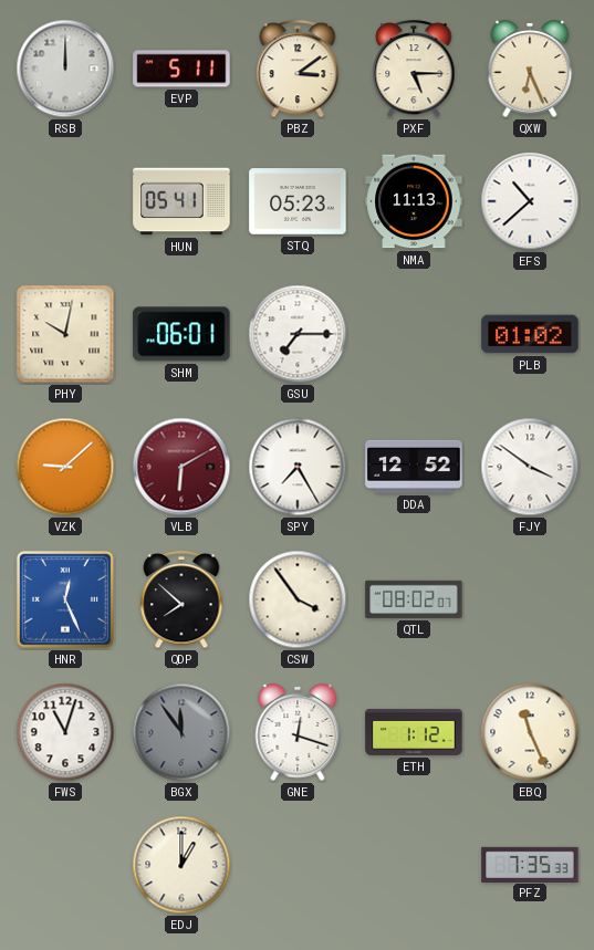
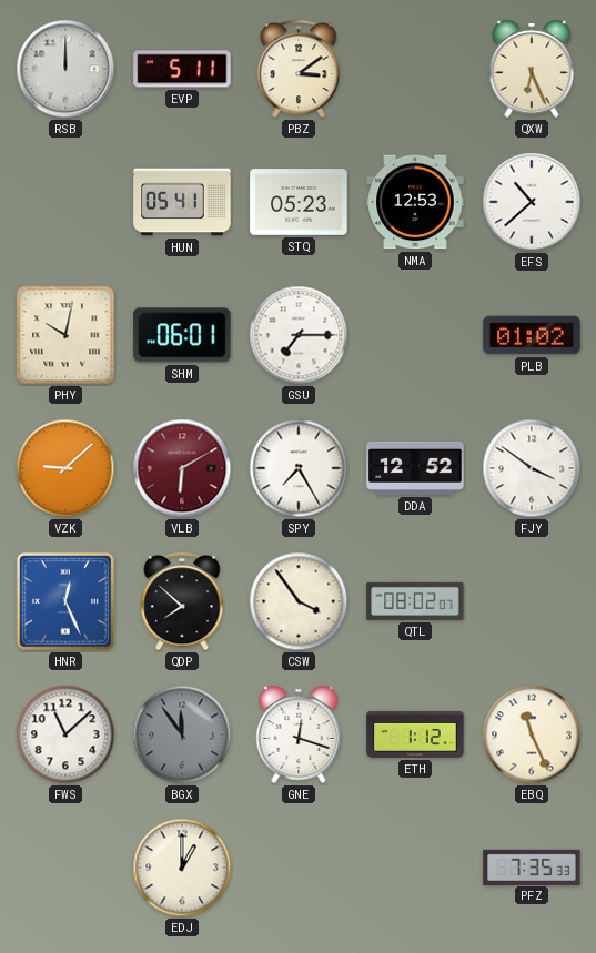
PXF: 5:15 -> none (414, 70)
NMA: 11:13 -> 12:53 (415, 202)
FWS: 11:03 -> 11:08 (65, 734)
